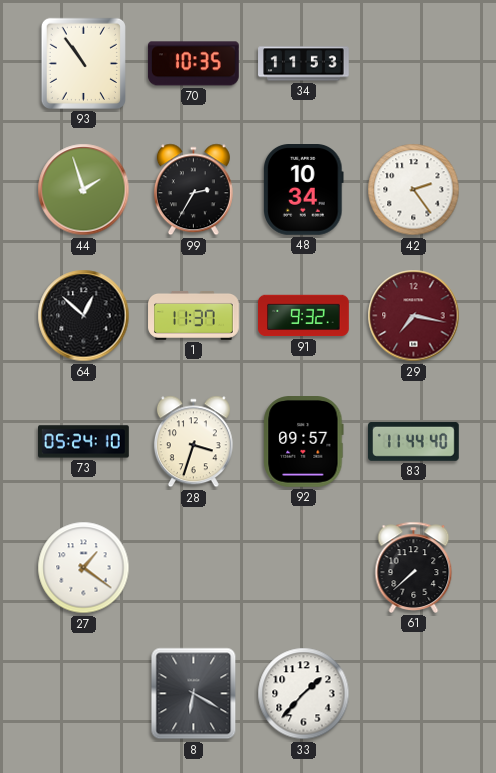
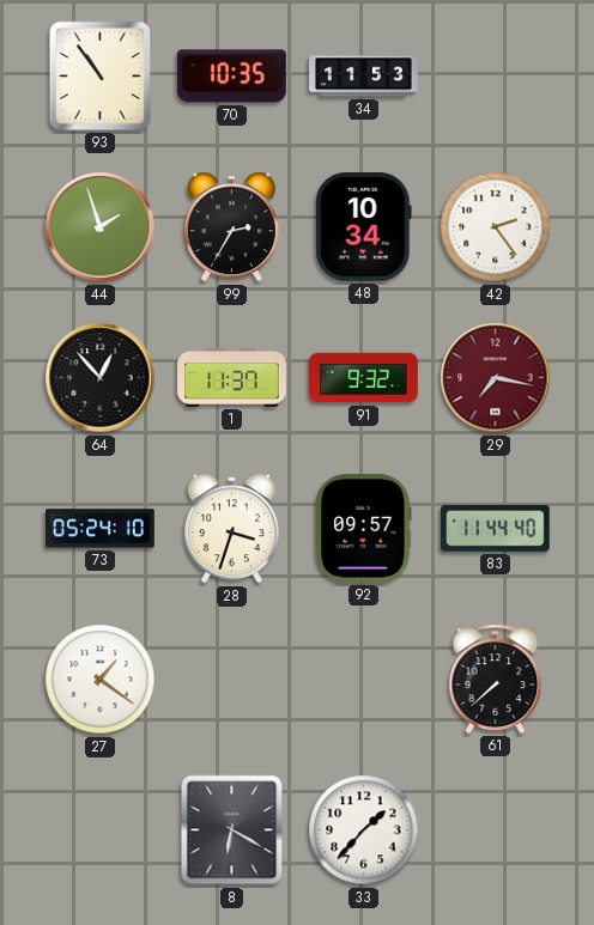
64: 12:52 -> 12:53 (101, 378)
